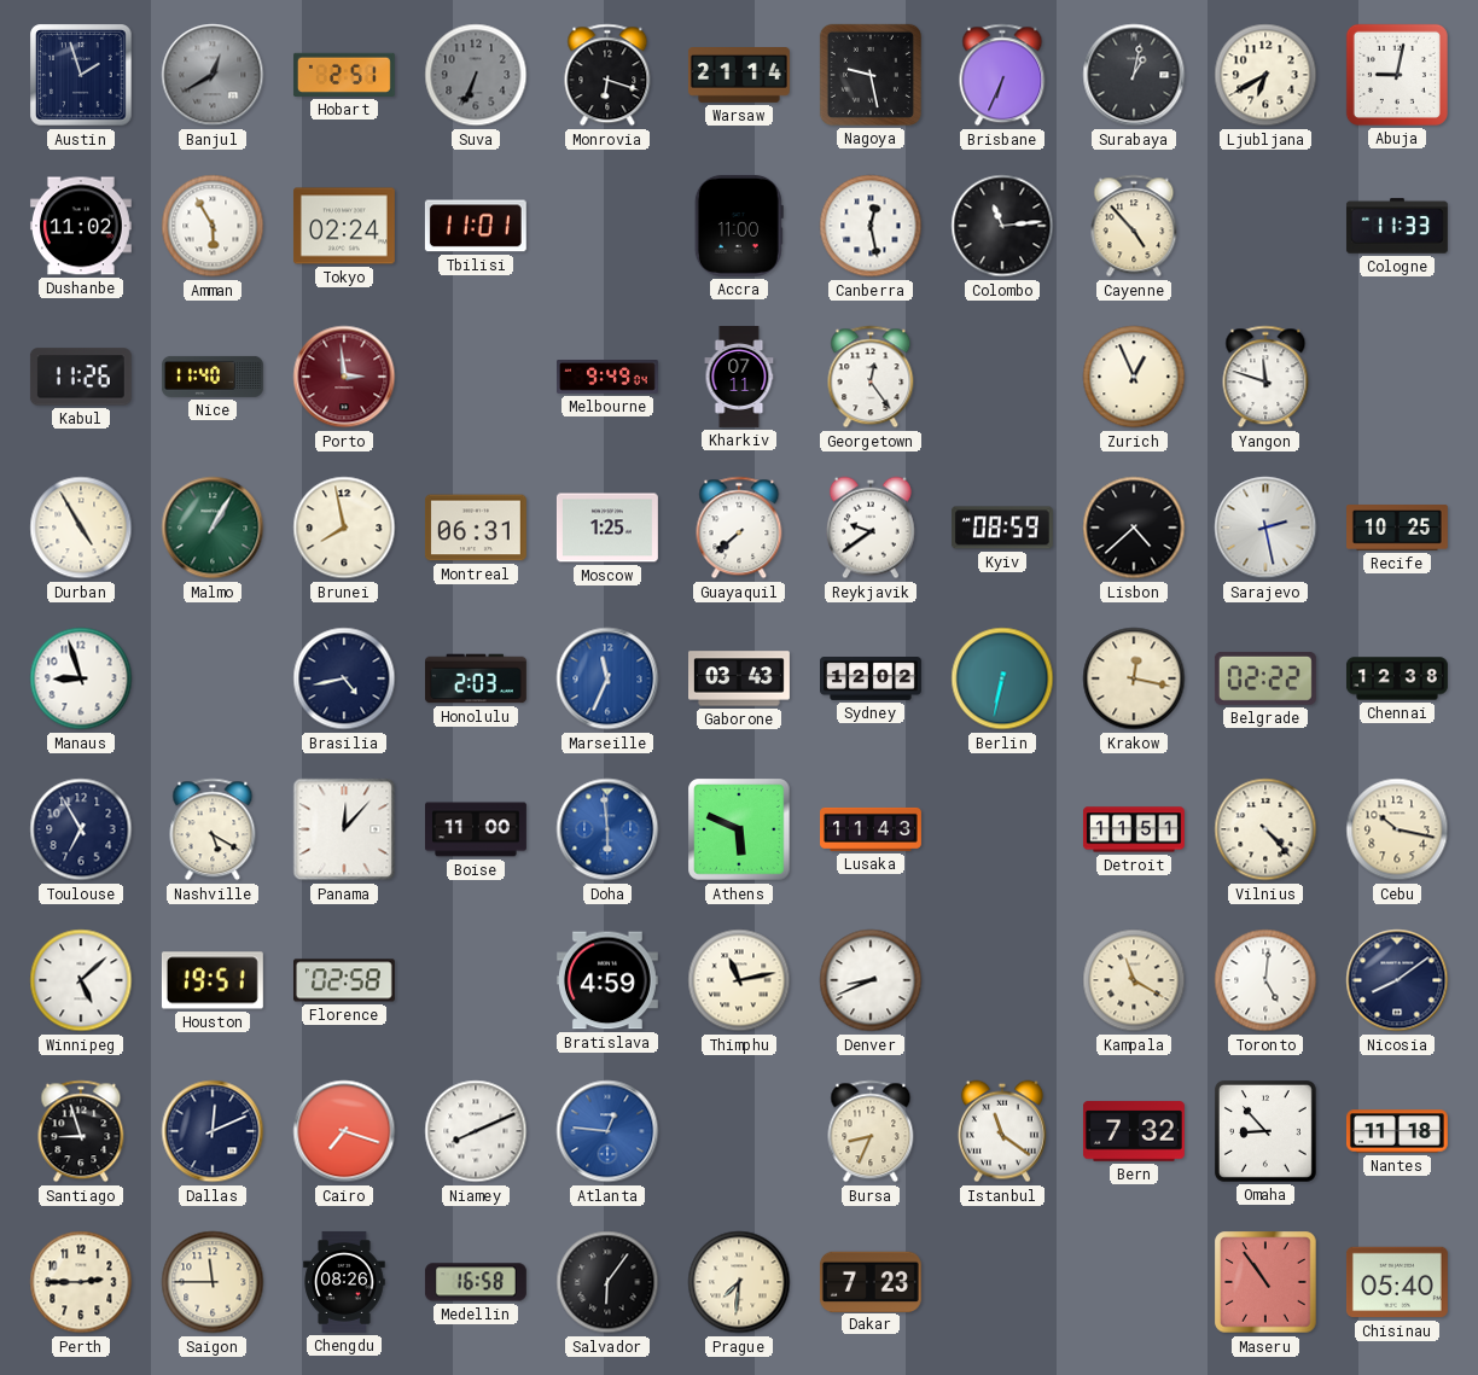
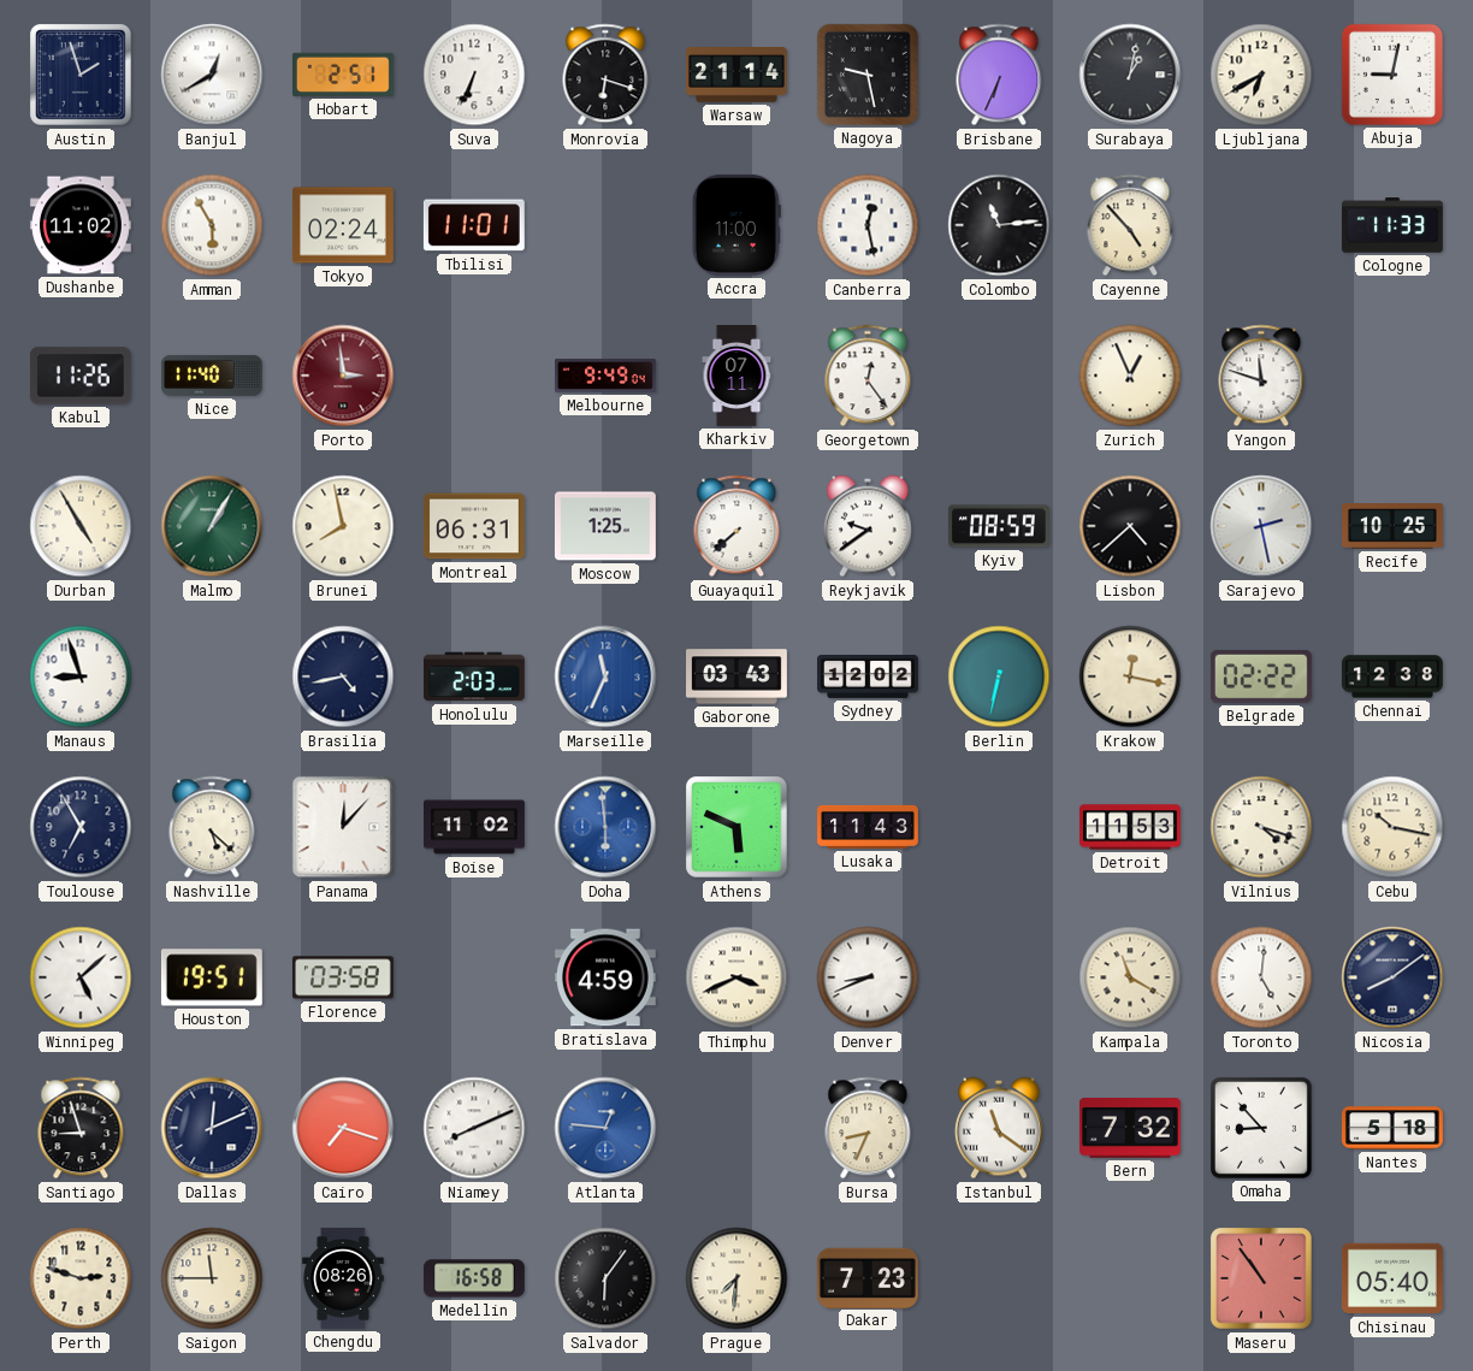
Banjul dial: grey -> white (212, 75)
Suva dial: grey -> white (474, 75)
Nashville: 5:20 -> 5:22 (212, 827)
Boise: 11:00 -> 11:02 (475, 827)
Detroit: 11:51 -> 11:53 (1130, 827)
Vilnius: 4:23 -> 4:18 (1261, 827)
Florence: 02:58 -> 03:58 (343, 977)
Thimphu: 11:13 -> 3:41 (736, 977)
Nantes: 11:18 -> 5:18 (1392, 1128)
Perth: 2:45 -> 2:48 (81, 1278)
